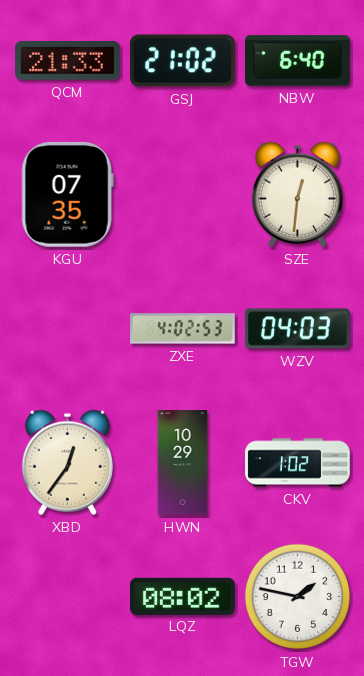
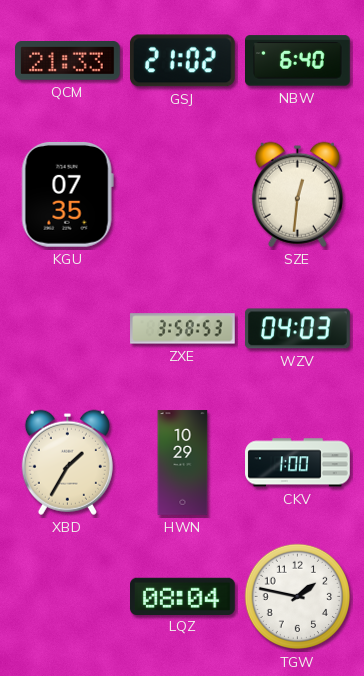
ZXE: 4:02 -> 3:58 (183, 329)
XBD: 12:36 -> 1:35 (67, 462)
CKV: 1:02 -> 1:00 (298, 463)
LQZ: 08:02 -> 08:04 (183, 596)
